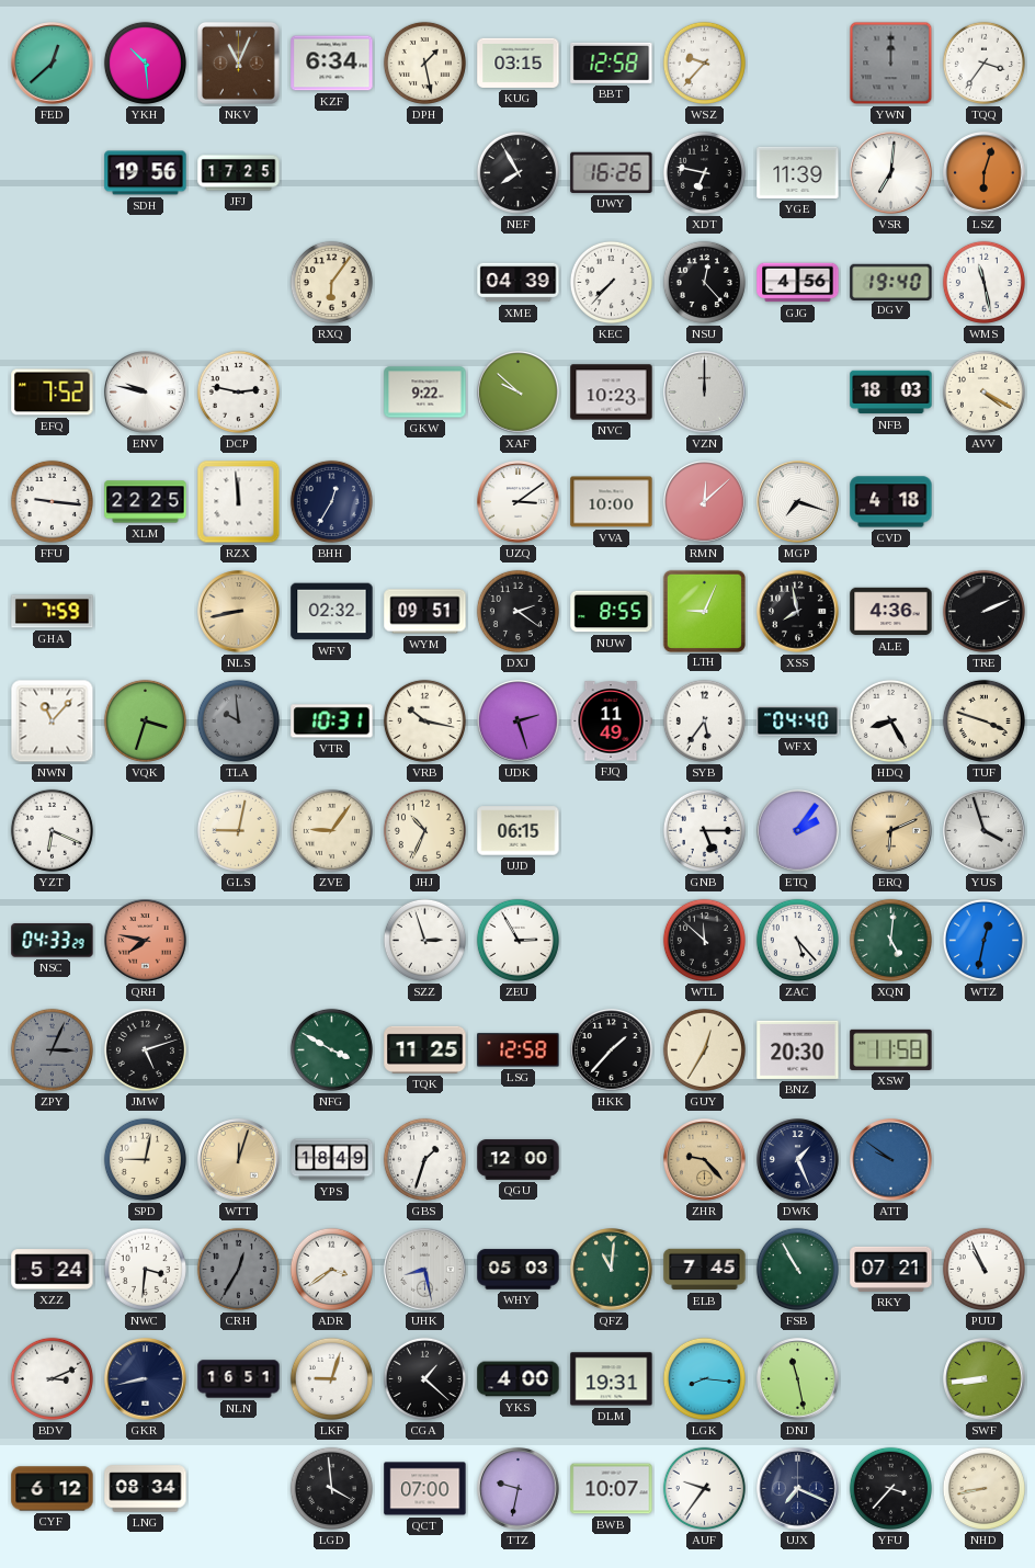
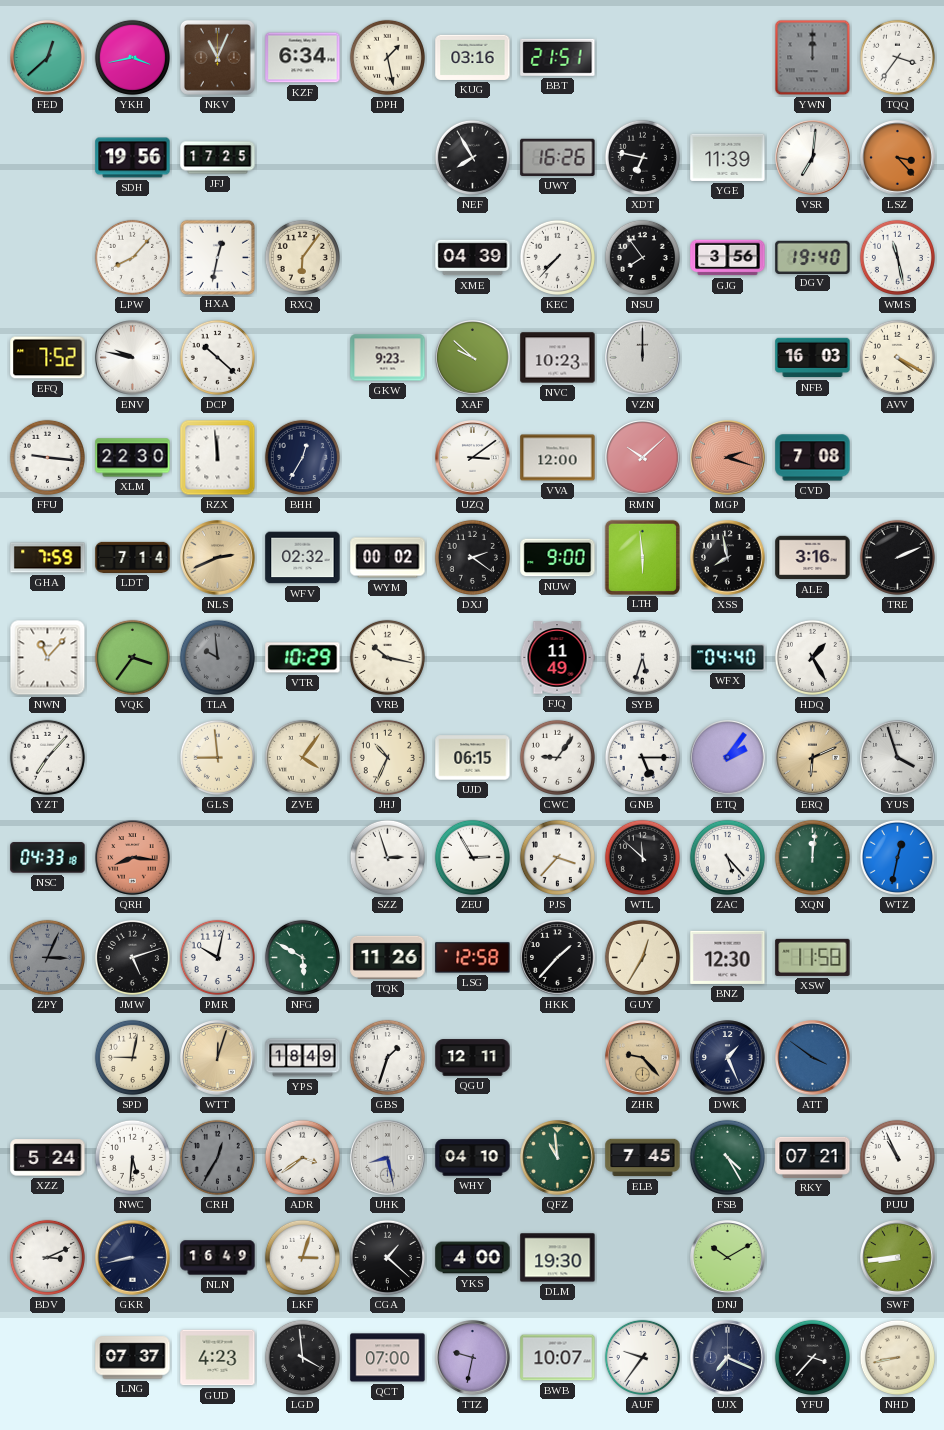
YKH: 10:29 -> 3:43 (132, 57)
KUG: 03:15 -> 03:16 (473, 57)
BBT: 12:58 -> 21:51 (558, 57)
WSZ: 9:37 -> none (704, 63)
LSZ: 6:03 -> 3:23 (898, 158)
LPW: none -> 8:07 (132, 257)
HXA: none -> 12:32 (217, 257)
NSU: 12:23 -> 7:54 (642, 257)
GJG: 4:56 -> 3:56 (728, 258)
DCP: 2:47 -> 10:22 (217, 357)
GKW: 9:22 -> 9:23 (388, 358)
NFB: 18:03 -> 16:03 (813, 358)
XLM: 22:25 -> 22:30 (133, 458)
VVA: 10:00 -> 12:00 (558, 458)
RMN: 12:08 -> 10:08 (643, 458)
MGP: 7:18 -> 2:18 (728, 458)
MGP dial: white -> salmon (728, 458)
CVD: 4:18 -> 7:08 (813, 458)
LDT: none -> 7:14 (133, 557)
NLS: 8:43 -> 2:41 (218, 558)
WYM: 09:51 -> 00:02 (388, 558)
NUW: 8:55 -> 9:00 (558, 558)
LTH: 9:04 -> 5:59 (642, 557)
ALE: 4:36 -> 3:16 (813, 558)
VQK: 3:33 -> 3:36 (132, 657)
VTR: 10:31 -> 10:29 (303, 658)
UDK: 2:27 -> none (519, 721)
SYB: 5:36 -> 5:33 (642, 657)
HDQ: 8:25 -> 1:25 (812, 657)
TUF: 3:48 -> none (983, 720)
YZT: 6:19 -> 7:07 (47, 757)
GLS: 9:02 -> 8:59 (217, 757)
ZVE: 9:06 -> 4:06 (302, 757)
CWC: none -> 9:06 (557, 757)
NSC: 04:33:29 -> 04:33:18 (48, 858)
QRH: 7:47 -> 8:16 (133, 858)
PJS: none -> 3:37 (557, 857)
XQN: 5:01 -> 12:01 (812, 857)
PMR: none -> 10:02 (217, 957)
NFG: 3:50 -> 5:50 (302, 957)
TQK: 11:25 -> 11:26 (388, 957)
BNZ: 20:30 -> 12:30 (728, 957)
QGU: 12:00 -> 12:11 (473, 1058)
ATT: 9:51 -> 3:51 (813, 1058)
NWC: 3:31 -> 5:31 (132, 1157)
WHY: 05:03 -> 04:10 (473, 1158)
QFZ: 11:01 -> 10:59 (558, 1158)
FSB: 10:55 -> 4:25 (727, 1157)
NLN: 16:51 -> 16:49 (218, 1258)
LKF: 9:03 -> 3:03 (302, 1257)
DLM: 19:31 -> 19:30 (558, 1258)
LGK: 8:16 -> none (704, 1378)
DNJ: 11:28 -> 10:10 (728, 1258)
CYF: 6:12 -> none (53, 1489)
LNG: 08:34 -> 07:37 (133, 1358)
GUD: none -> 4:23 (218, 1358)
